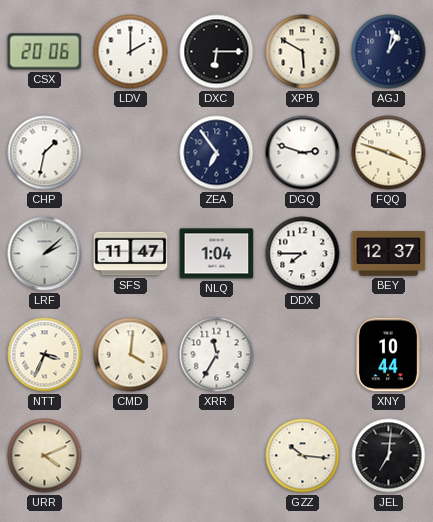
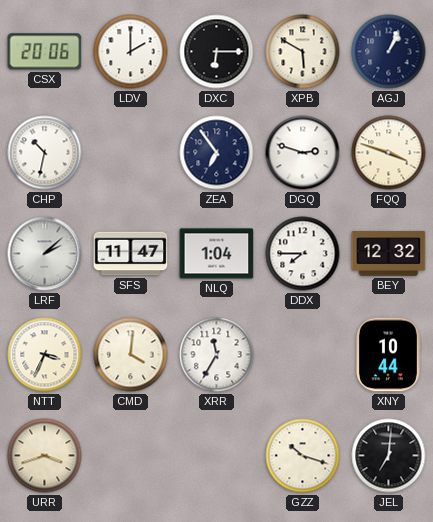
AGJ: 1:02 -> 1:04 (389, 52)
CHP: 1:32 -> 10:32 (45, 153)
BEY: 12:37 -> 12:32 (389, 254)
URR: 4:11 -> 3:42 (45, 456)
GZZ: 10:16 -> 10:18 (303, 456)
